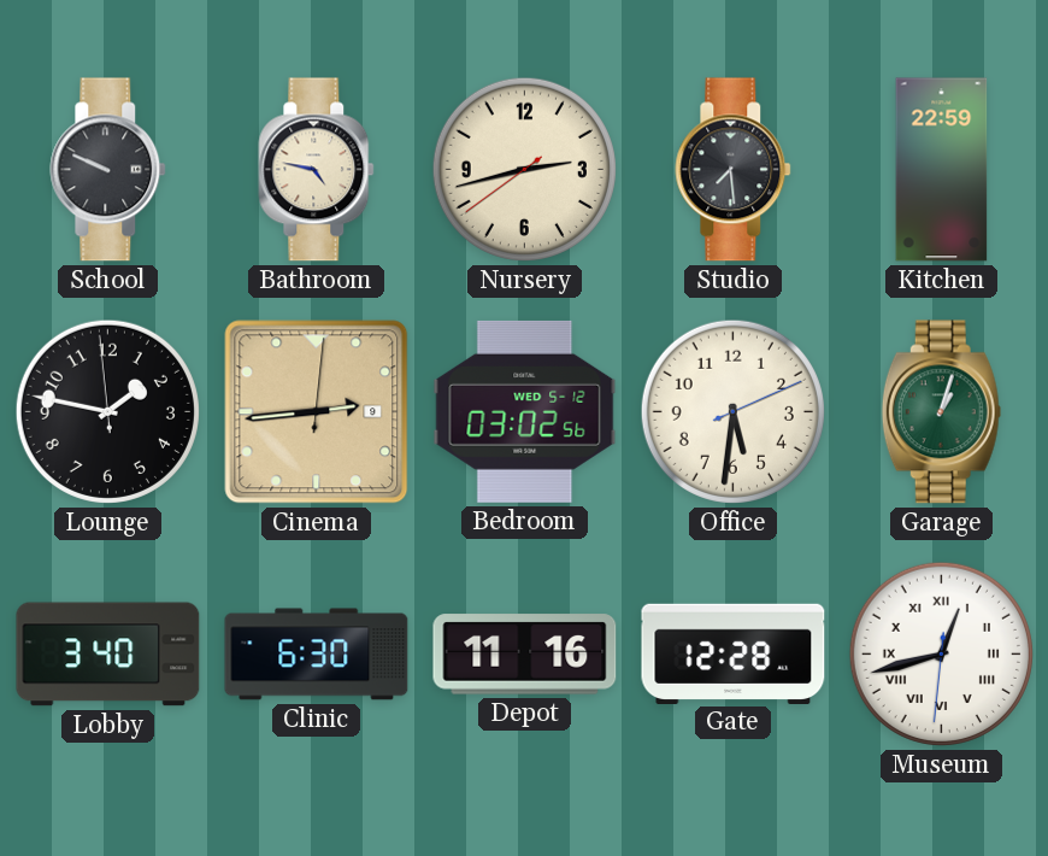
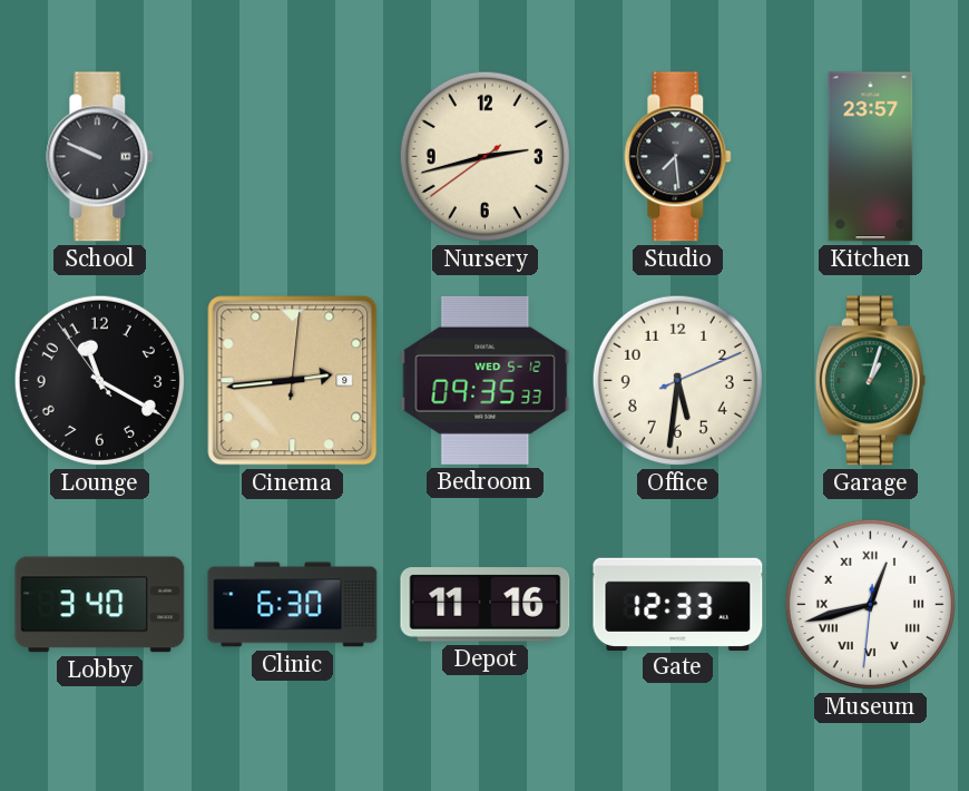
Bathroom: 4:47 -> none (317, 170)
Kitchen: 22:59 -> 23:57 (871, 157)
Lounge: 1:46 -> 11:19 (99, 380)
Bedroom: 03:02 -> 09:35 (486, 380)
Gate: 12:28 -> 12:33 (678, 604)
